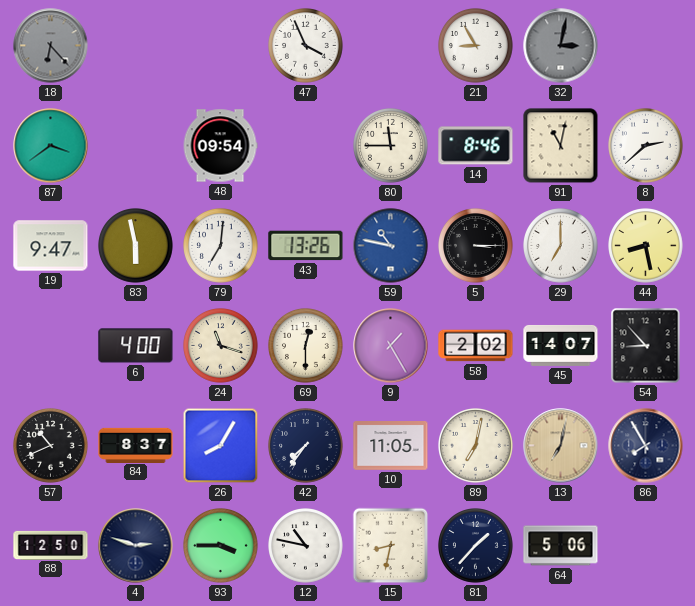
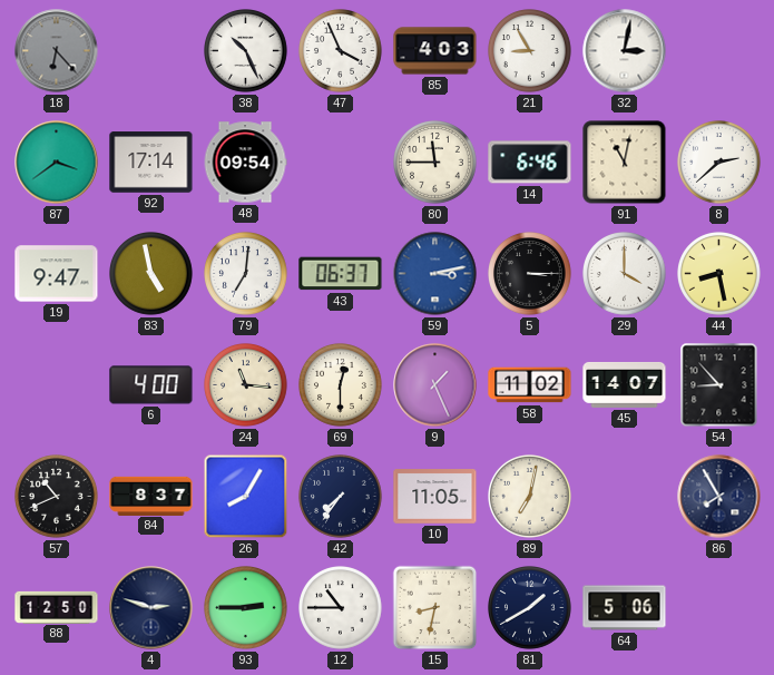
38: none -> 10:26 (246, 51)
85: none -> 4:03 (435, 51)
32 dial: grey -> white (625, 51)
92: none -> 17:14 (151, 163)
14: 8:46 -> 6:46 (530, 163)
83: 5:58 -> 4:58 (151, 274)
43: 13:26 -> 06:37 (341, 274)
59: 10:47 -> 3:13 (435, 274)
29: 7:00 -> 4:00 (625, 274)
24: 11:18 -> 11:16 (246, 385)
9: 1:25 -> 1:26 (435, 385)
58: 2:02 -> 11:02 (530, 385)
13: 7:02 -> none (561, 446)
93: 3:45 -> 2:45 (246, 608)
12: 10:47 -> 10:45 (341, 608)
81: 1:37 -> 1:40 (530, 608)
